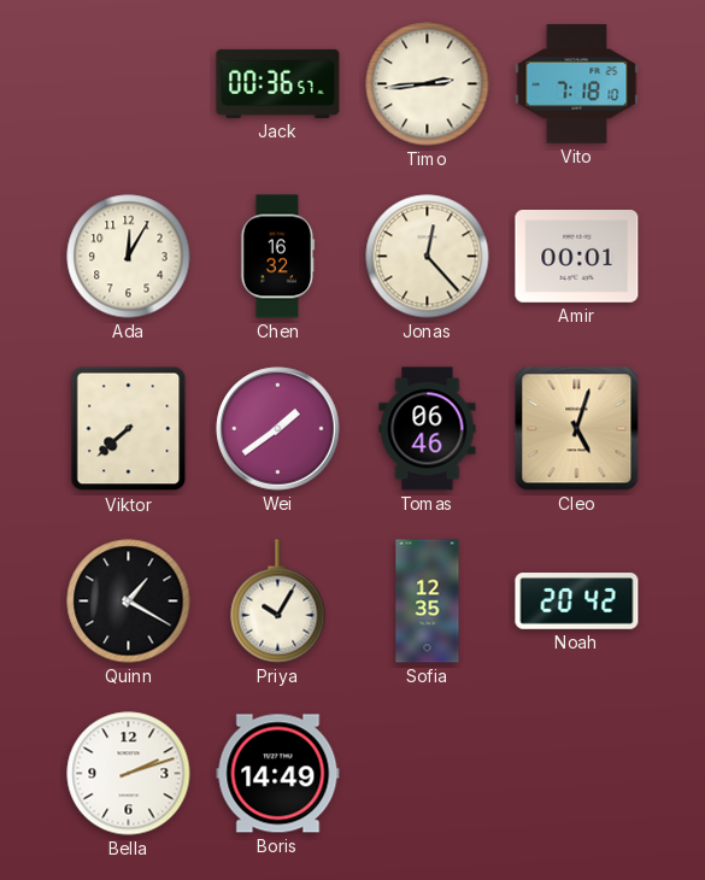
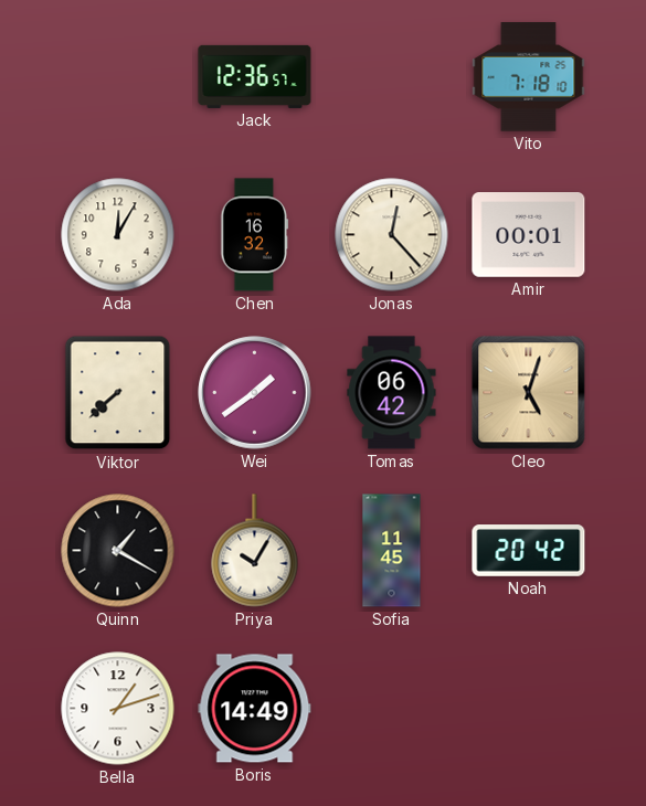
Jack: 00:36 -> 12:36 (255, 76)
Timo: 2:44 -> none (428, 84)
Tomas: 06:46 -> 06:42 (392, 393)
Sofia: 12:35 -> 11:45 (392, 551)
Bella: 2:12 -> 1:12 (118, 709)
